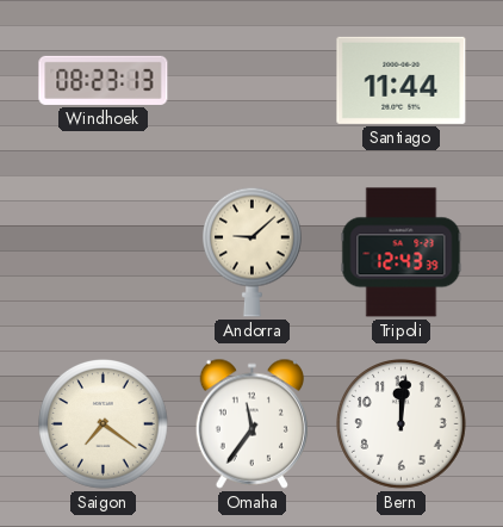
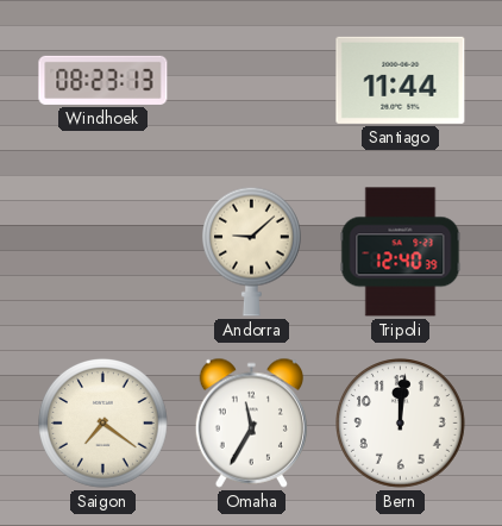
Tripoli: 12:43 -> 12:40 (401, 252)
Omaha: 11:36 -> 11:35 (252, 422)
